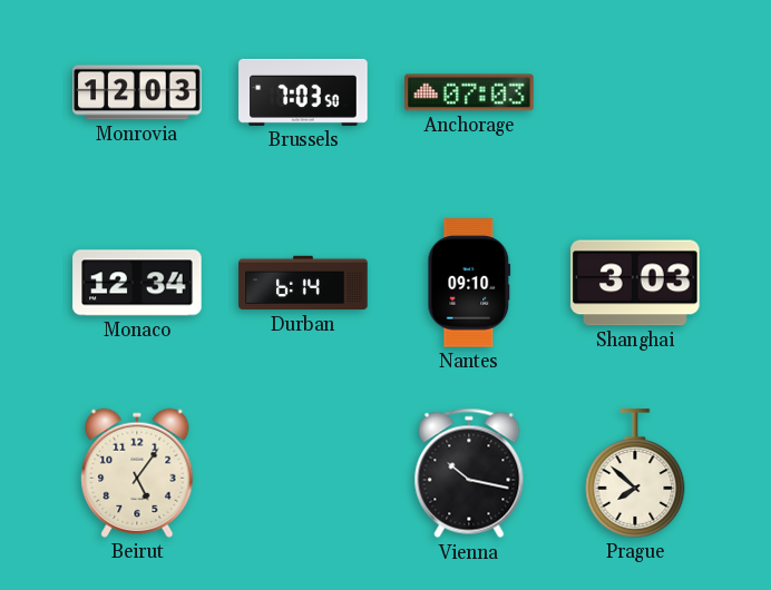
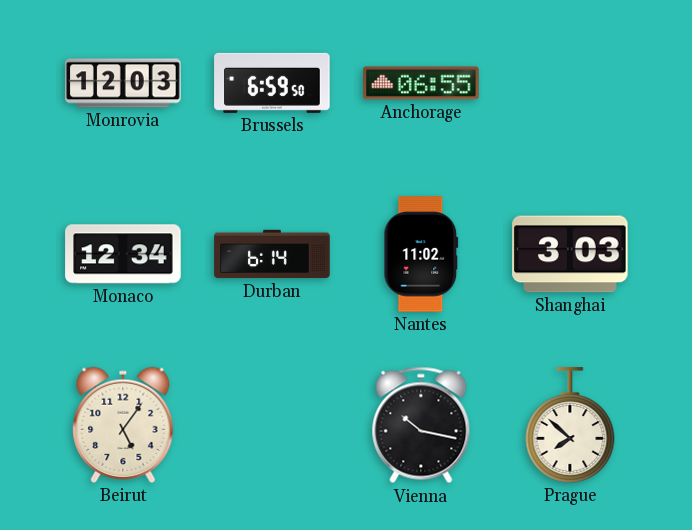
Brussels: 7:03 -> 6:59 (272, 83)
Anchorage: 07:03 -> 06:55 (421, 83)
Nantes: 09:10 -> 11:02 (421, 254)
